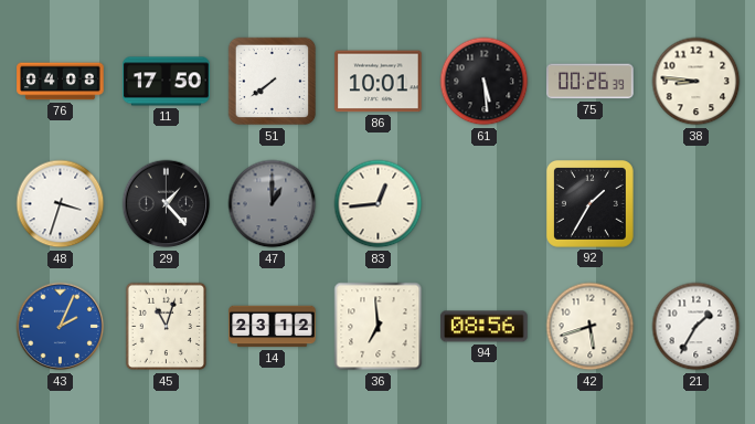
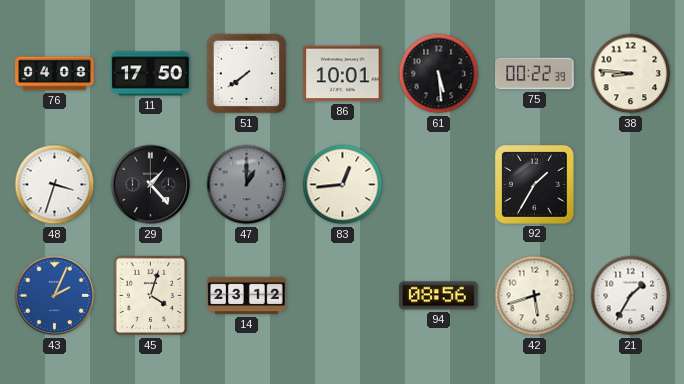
75: 00:26 -> 00:22 (535, 74)
45: 11:03 -> 4:03 (151, 296)
36: 6:59 -> none (379, 327)
